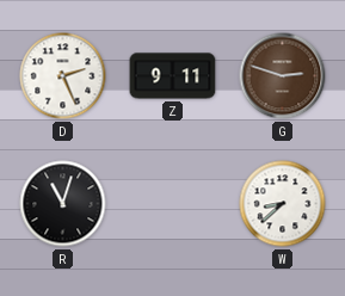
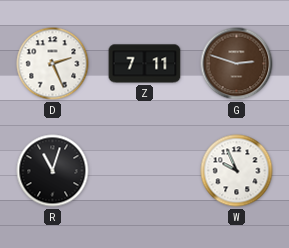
Z: 9:11 -> 7:11 (145, 64)
W: 8:38 -> 9:56 (237, 171)
